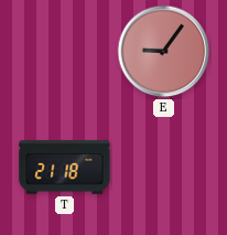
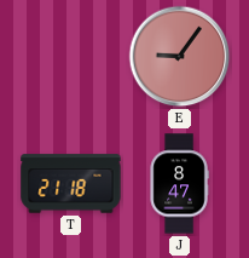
J: none -> 8:47 (179, 184)
